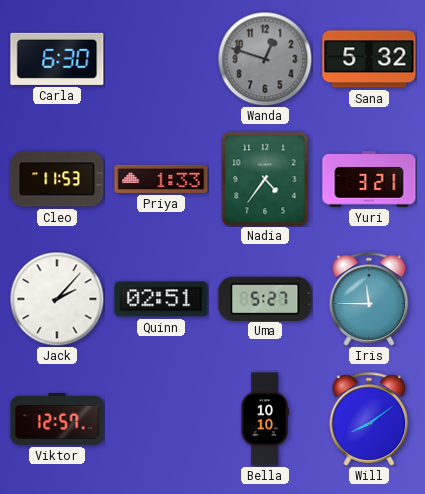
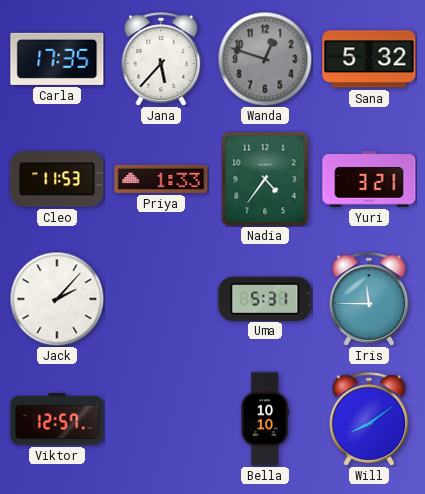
Carla: 6:30 -> 17:35 (57, 59)
Jana: none -> 5:37 (161, 59)
Quinn: 02:51 -> none (161, 299)
Uma: 5:27 -> 5:31 (265, 298)
